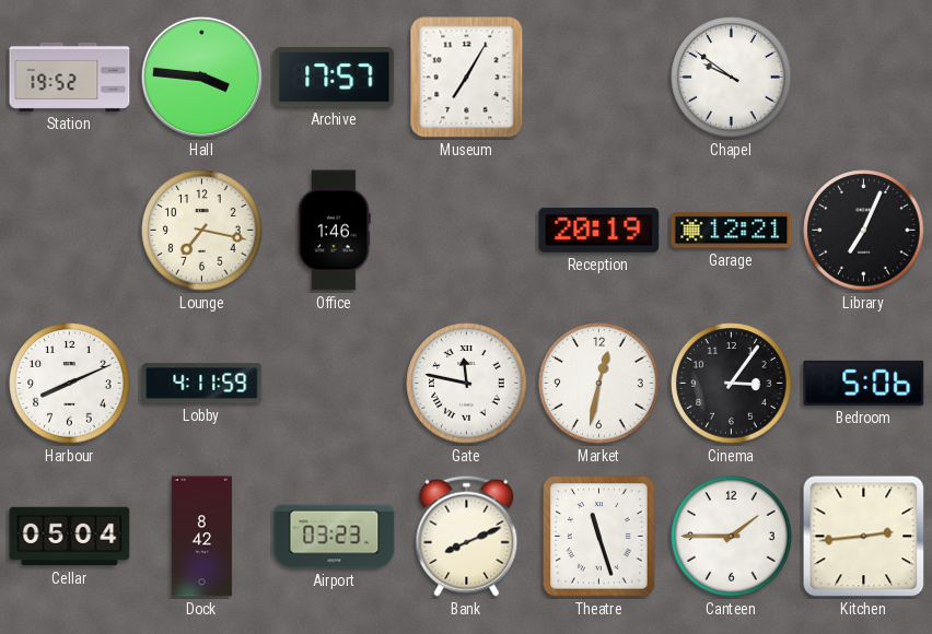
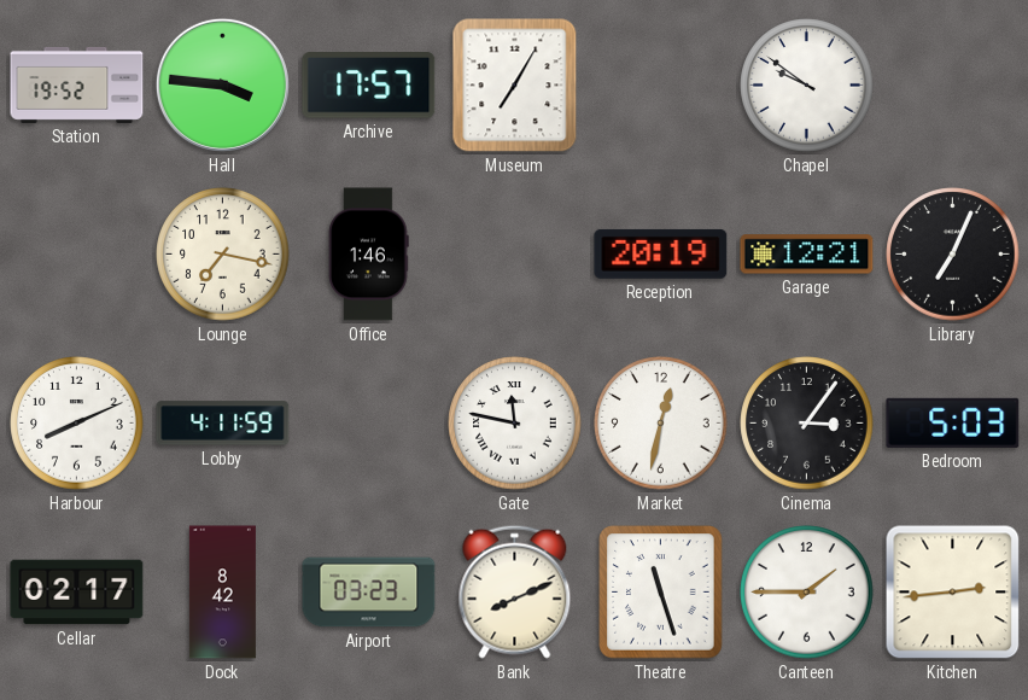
Bedroom: 5:06 -> 5:03 (953, 422)
Cellar: 05:04 -> 02:17 (77, 593)
